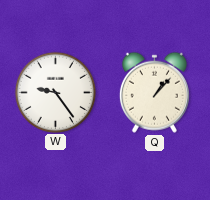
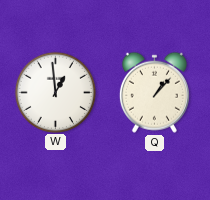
W: 9:24 -> 12:59 (55, 92)
